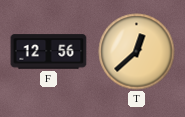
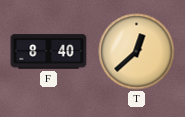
F: 12:56 -> 8:40 (49, 52)
